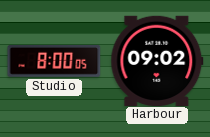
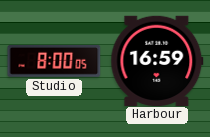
Harbour: 09:02 -> 16:59 (157, 60)
